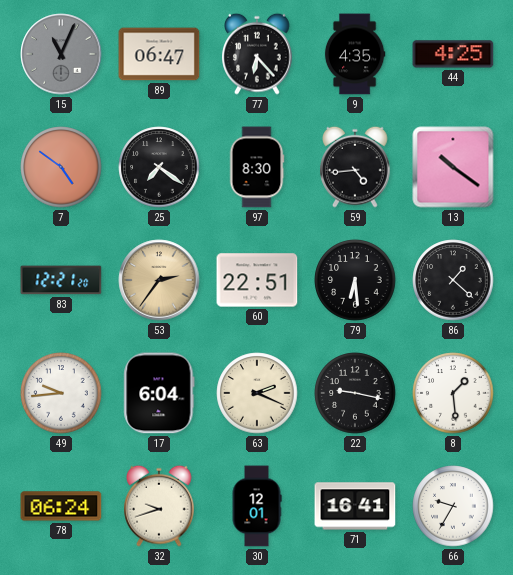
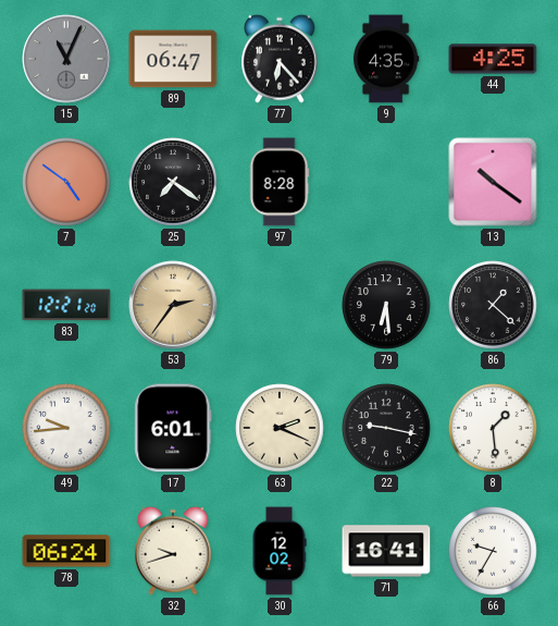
97: 8:30 -> 8:28 (280, 182)
59: 4:44 -> none (355, 167)
60: 22:51 -> none (257, 280)
17: 6:04 -> 6:01 (173, 428)
30: 12:01 -> 12:02 (280, 551)
